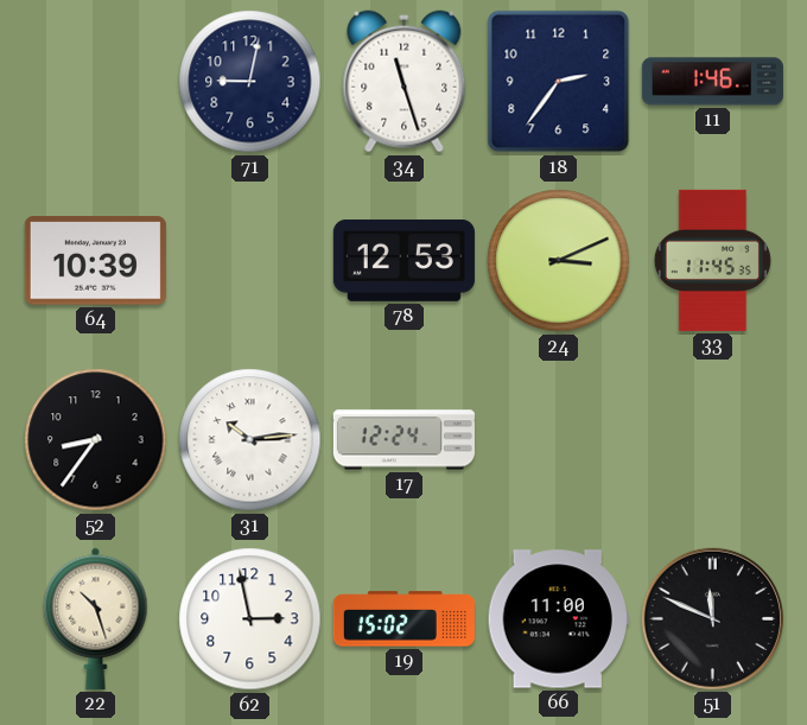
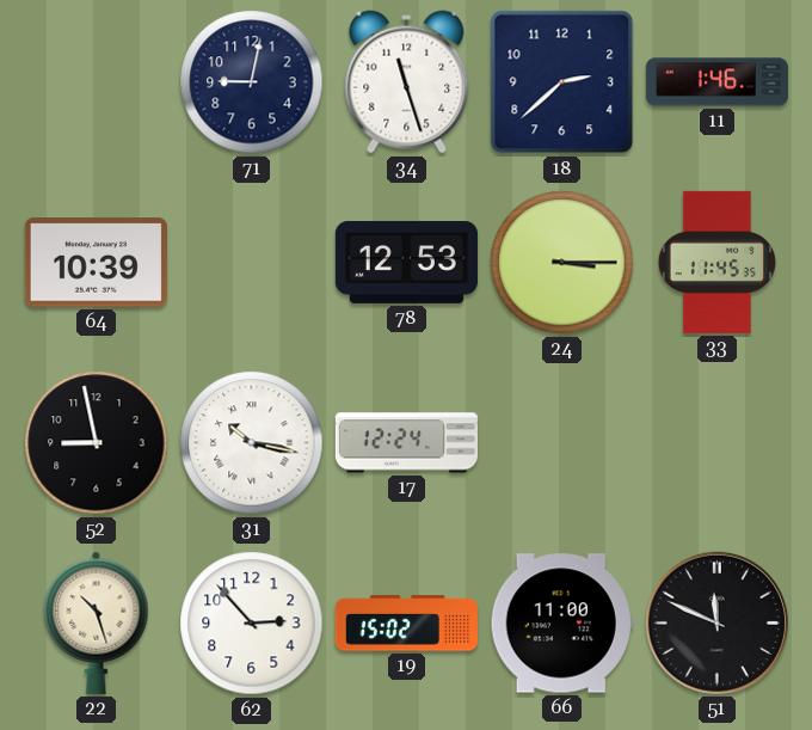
18: 2:36 -> 2:38 (562, 82)
24: 3:11 -> 3:15 (562, 263)
52: 8:36 -> 8:58 (97, 443)
31: 10:14 -> 10:17 (252, 443)
62: 2:58 -> 2:53 (252, 624)
